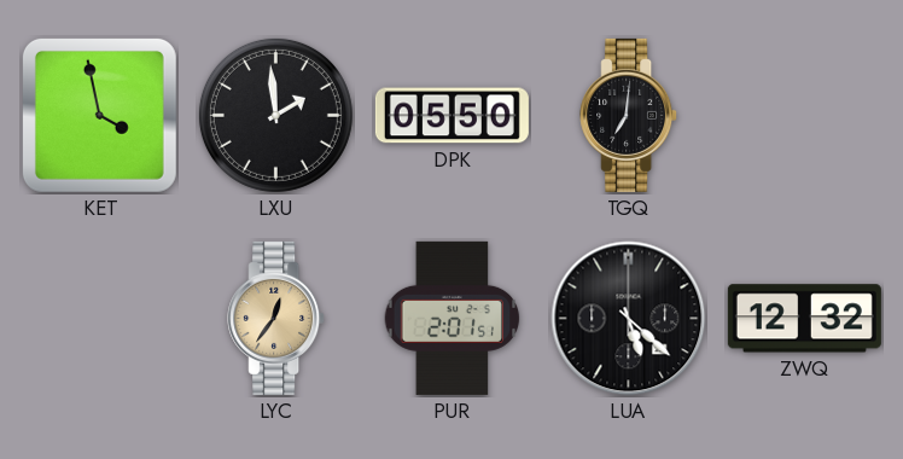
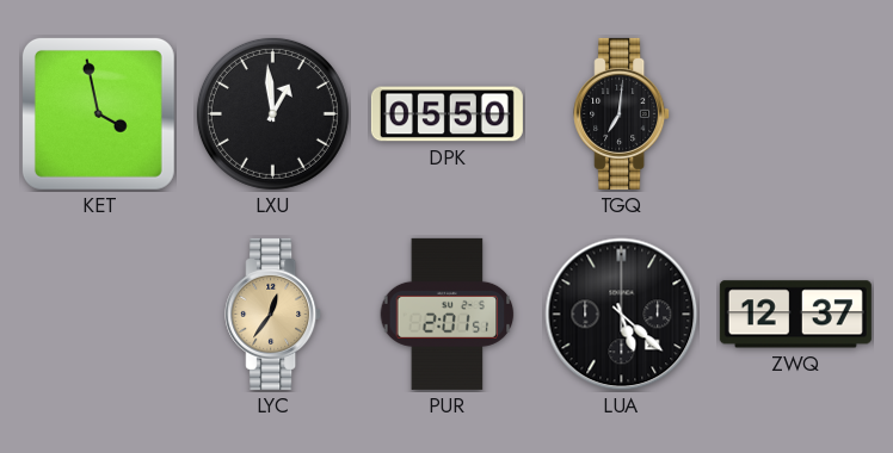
LXU: 1:59 -> 12:59 (272, 113)
ZWQ: 12:32 -> 12:37 (795, 315)
